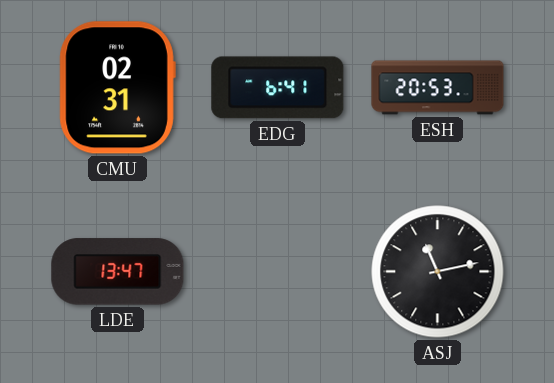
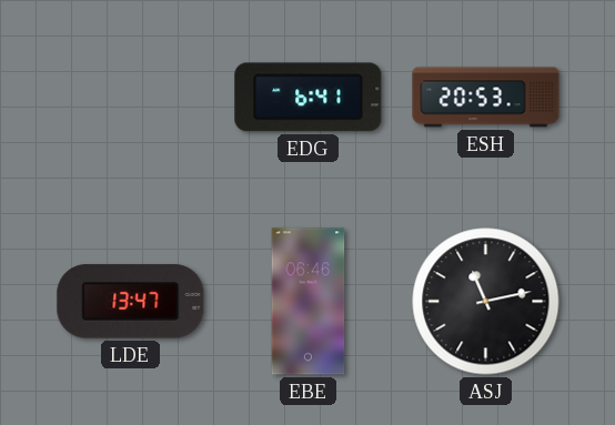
CMU: 02:31 -> none (117, 88)
EBE: none -> 06:46 (309, 302)
